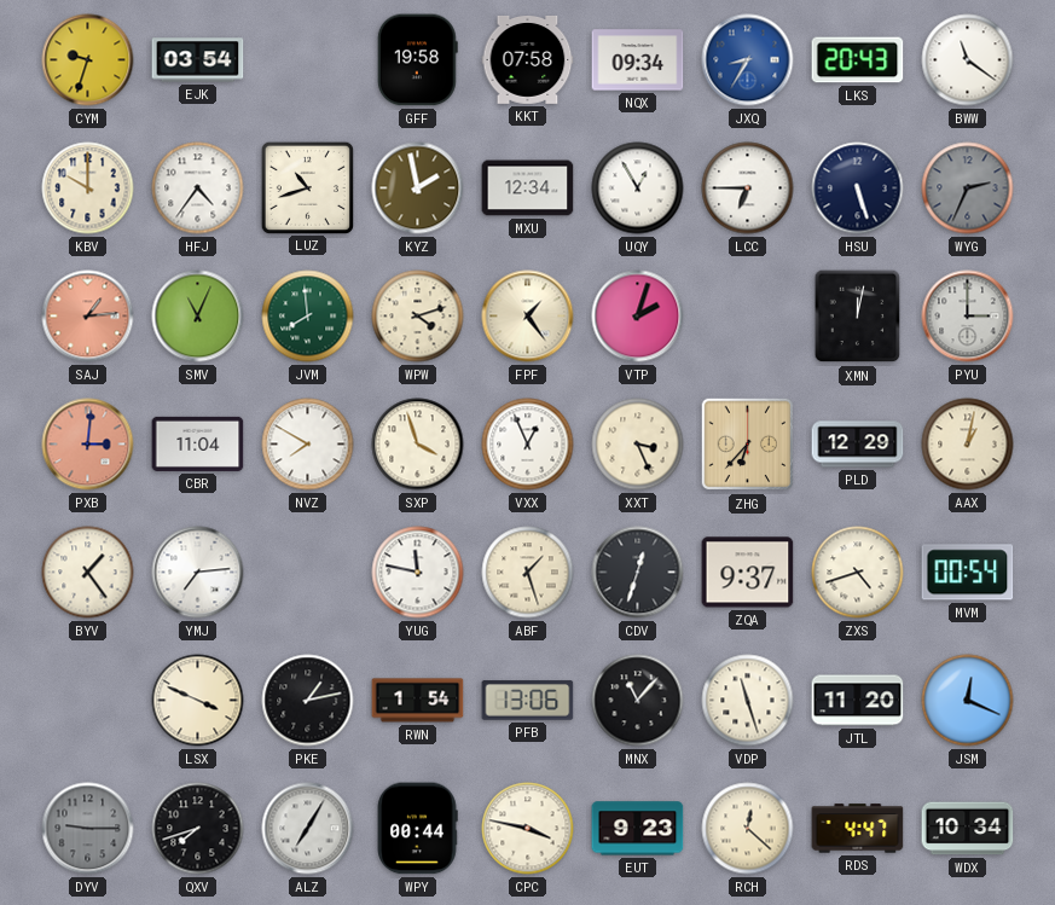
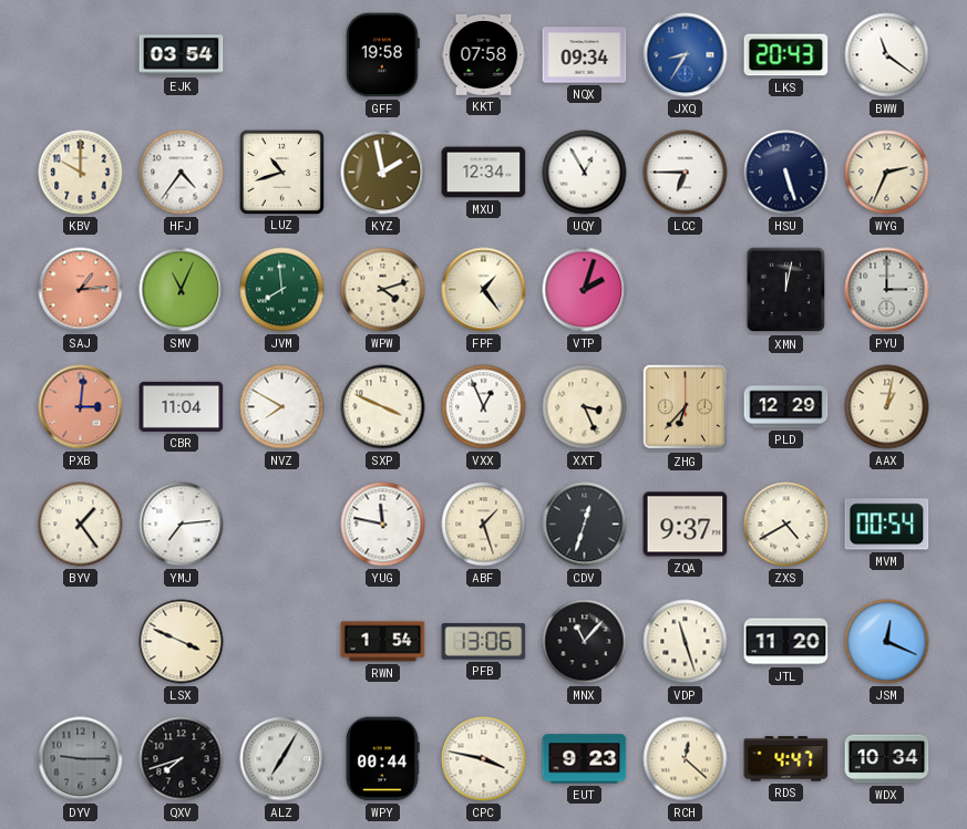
CYM: 9:33 -> none (88, 60)
WYG dial: grey -> cream (887, 173)
SXP: 3:57 -> 3:49 (383, 407)
ZXS: 4:42 -> 4:40 (786, 525)
PKE: 1:13 -> none (308, 701)
